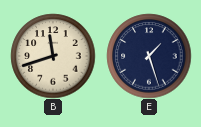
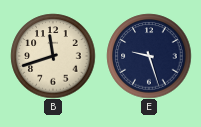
E: 1:27 -> 9:27 (149, 56)
